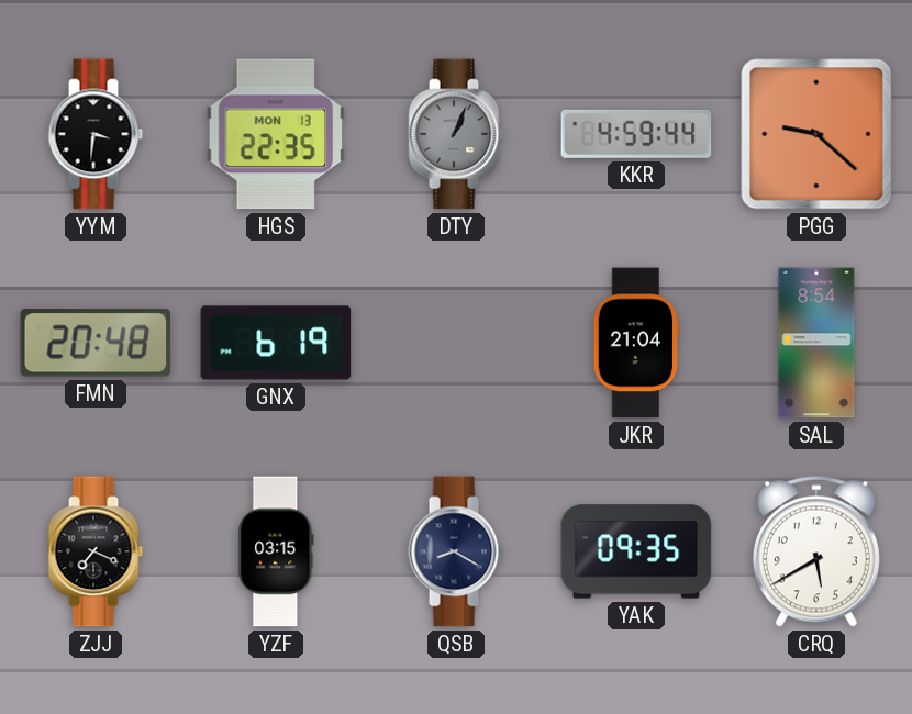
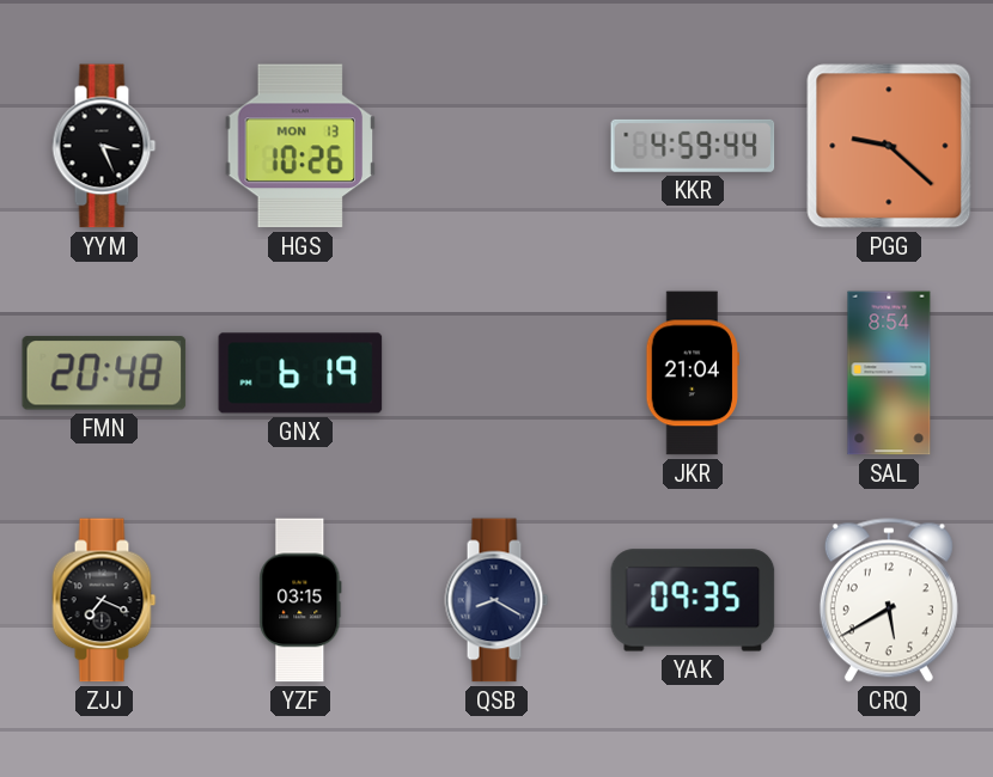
YYM: 3:31 -> 3:26 (104, 146)
HGS: 22:35 -> 10:26 (300, 146)
DTY: 1:04 -> none (456, 134)
